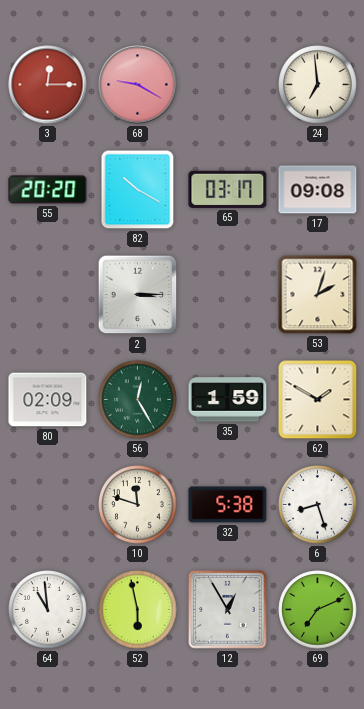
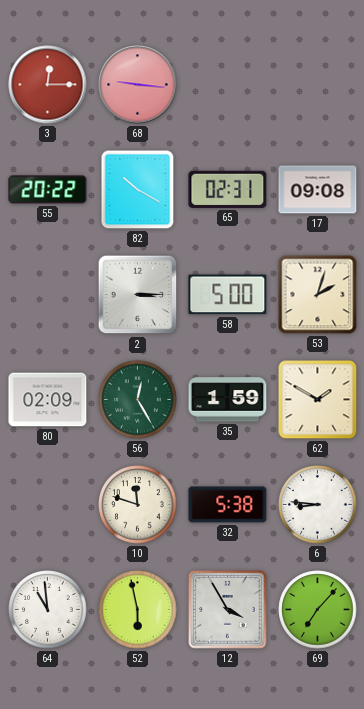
68: 9:20 -> 9:16 (138, 85)
24: 6:59 -> none (318, 85)
55: 20:20 -> 20:22 (48, 190)
65: 03:17 -> 02:31 (228, 189)
58: none -> 5:00 (228, 295)
6: 8:27 -> 8:46 (318, 505)
12: 12:55 -> 3:55 (228, 610)
69: 7:11 -> 7:07 (318, 610)
